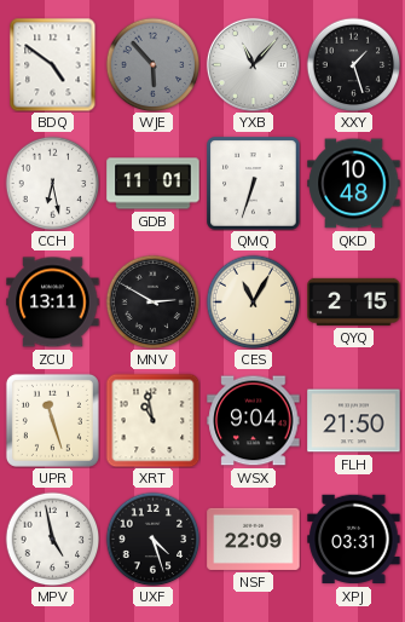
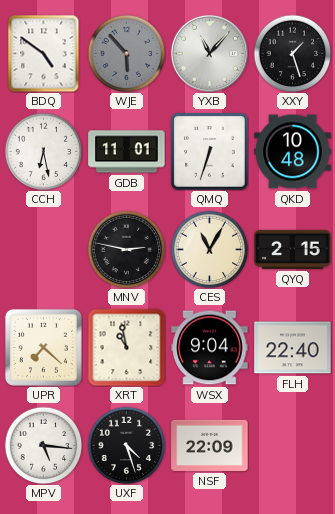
ZCU: 13:11 -> none (53, 303)
MNV: 2:50 -> 2:47 (126, 249)
UPR: 11:27 -> 7:22 (43, 347)
FLH: 21:50 -> 22:40 (293, 348)
MPV: 4:58 -> 5:16 (43, 445)
XPJ: 03:31 -> none (354, 540)
